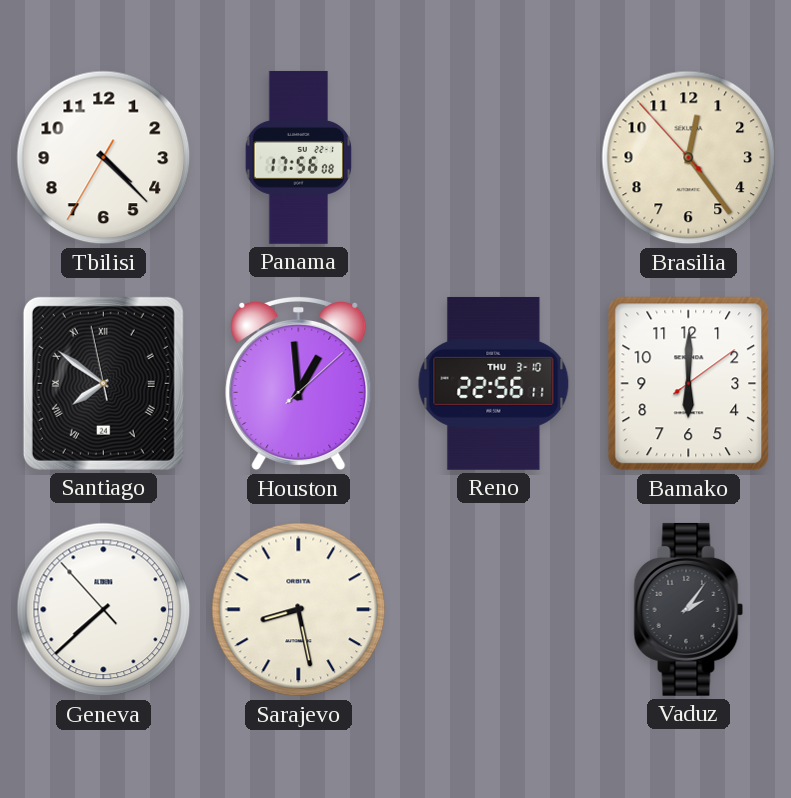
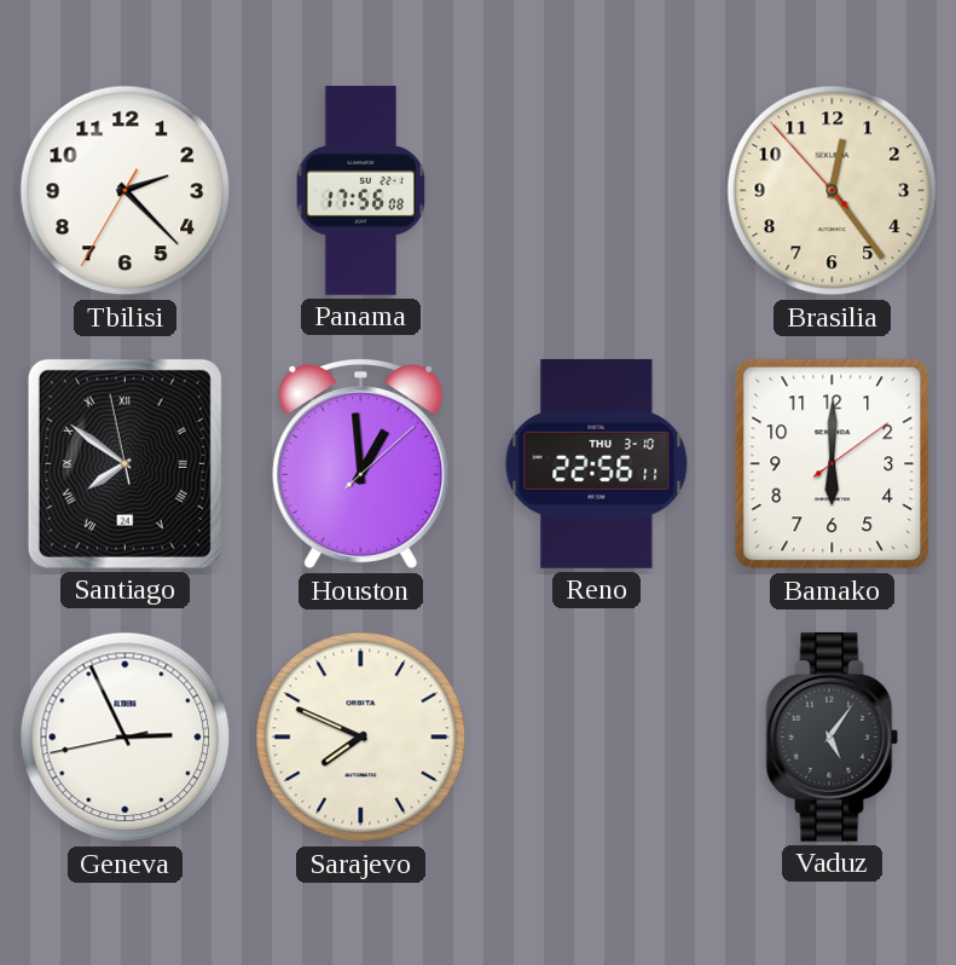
Tbilisi: 4:22 -> 2:22 (126, 191)
Geneva: 7:37 -> 2:55 (126, 738)
Sarajevo: 8:28 -> 7:49 (361, 738)
Vaduz: 2:06 -> 5:06 (833, 736)
